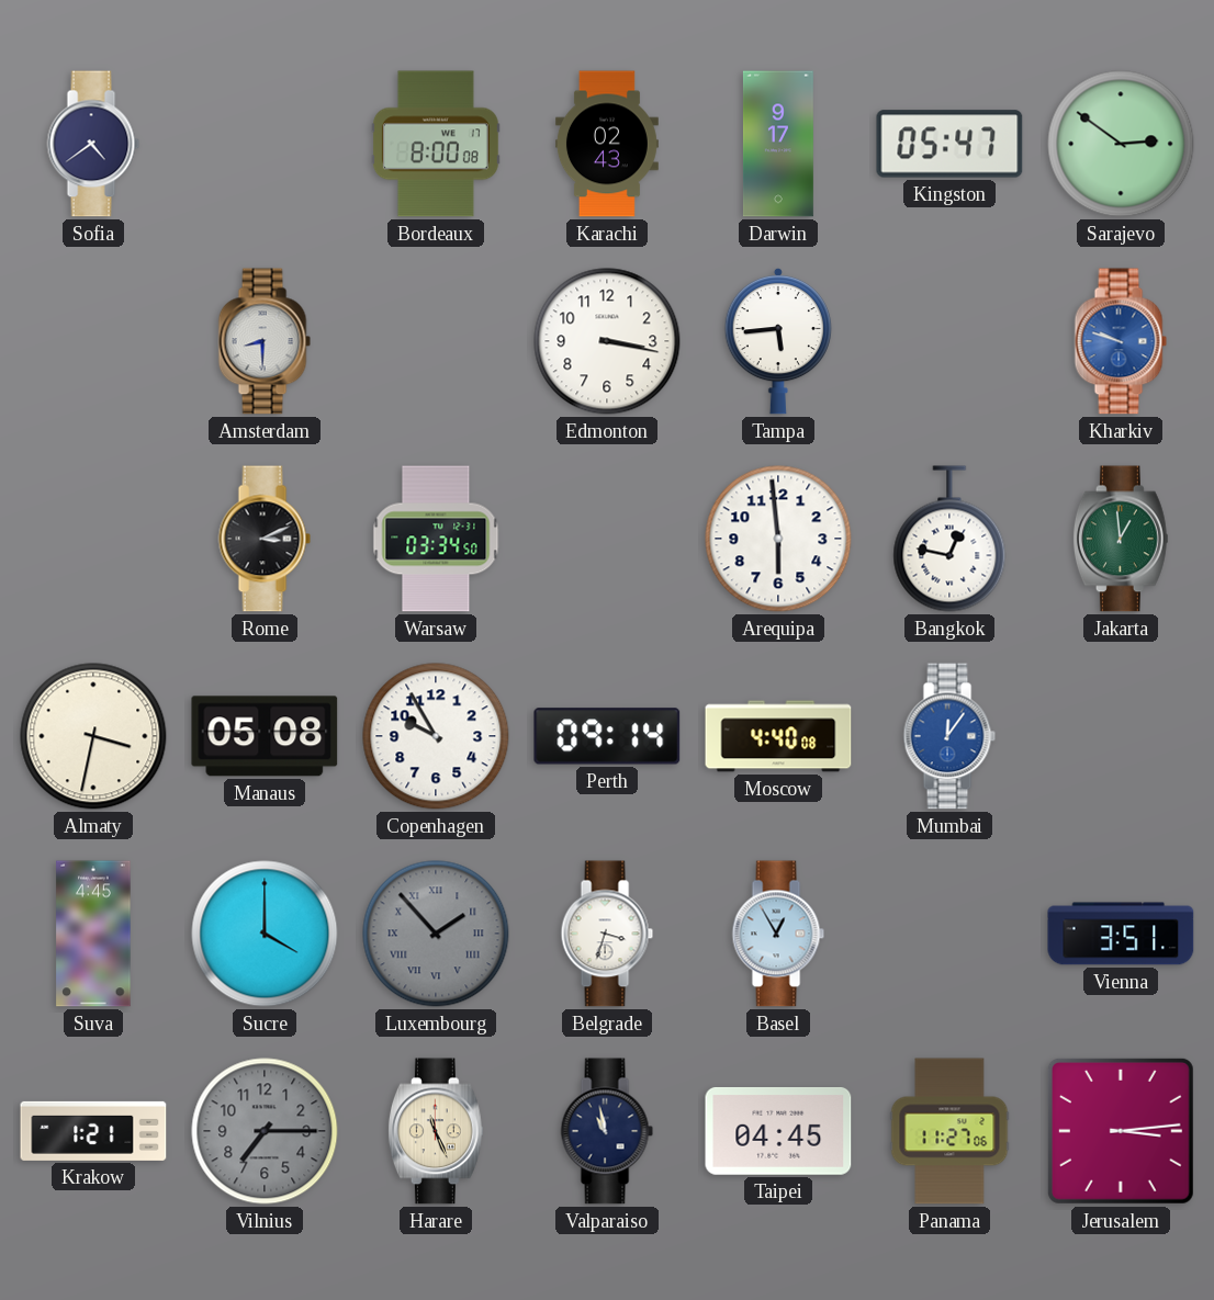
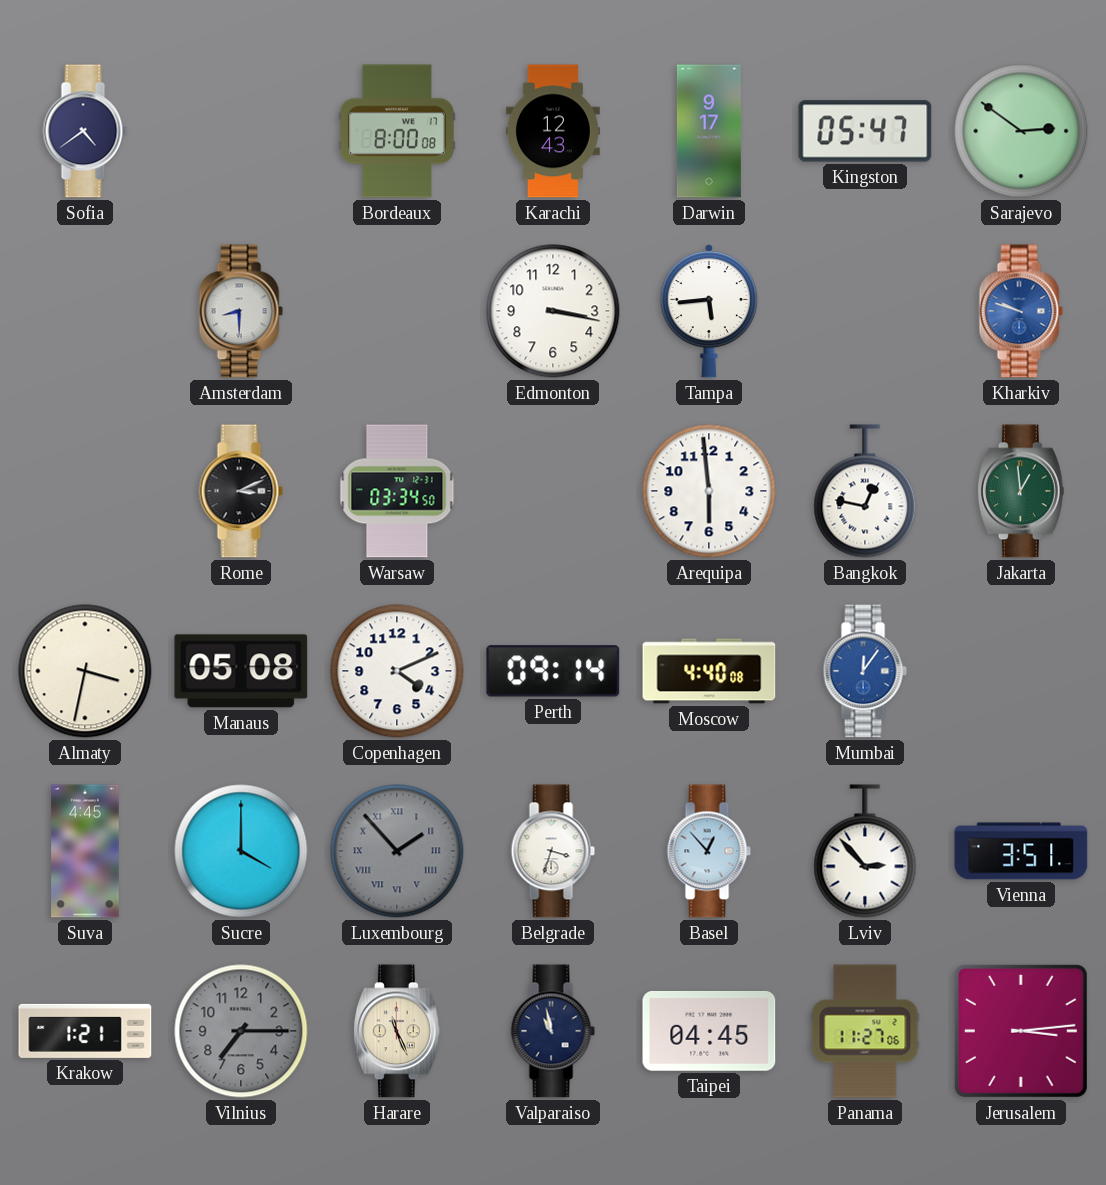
Karachi: 02:43 -> 12:43 (553, 131)
Copenhagen: 9:55 -> 4:11 (397, 671)
Basel: 12:55 -> 12:53 (709, 851)
Lviv: none -> 2:53 (865, 851)
